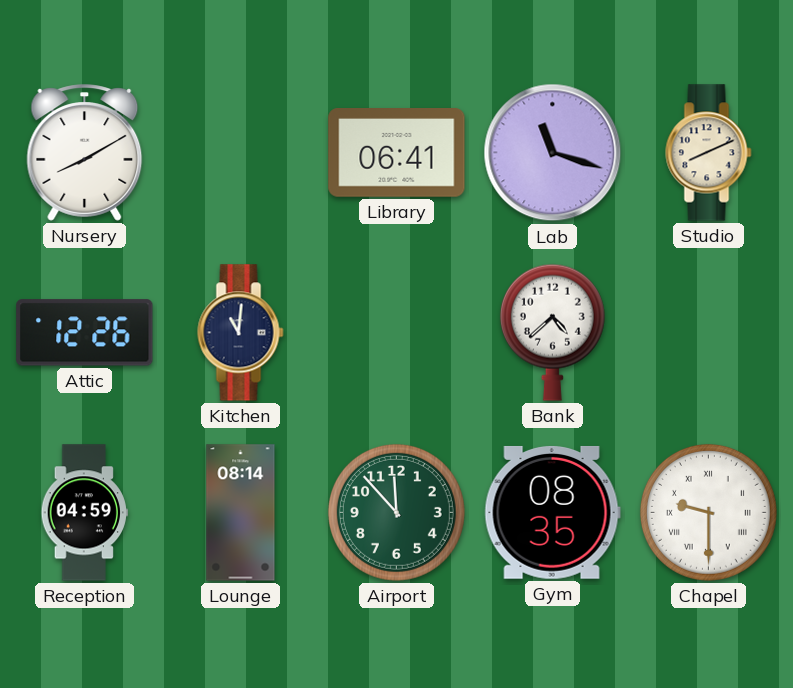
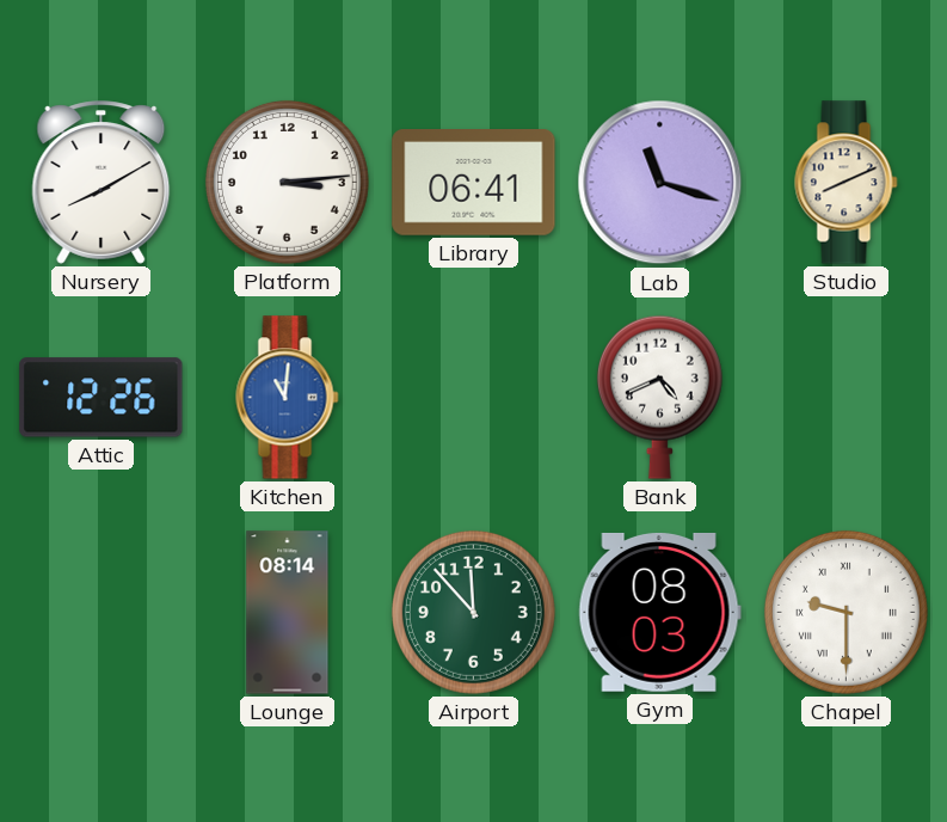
Platform: none -> 3:14 (287, 182)
Kitchen dial: navy -> blue (288, 398)
Bank: 4:38 -> 4:41 (659, 397)
Reception: 04:59 -> none (84, 513)
Gym: 08:35 -> 08:03 (659, 612)
